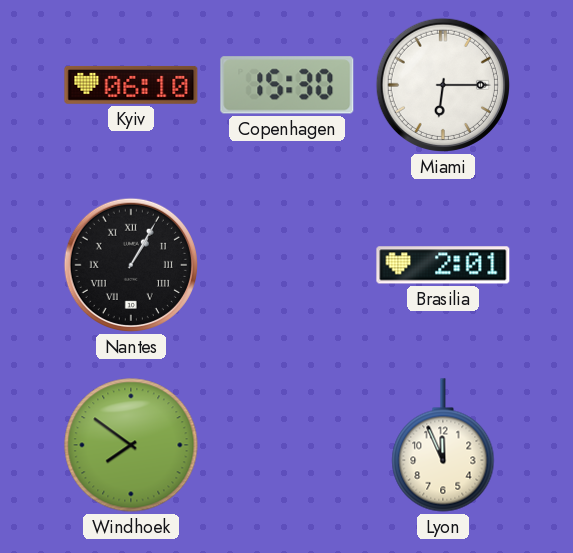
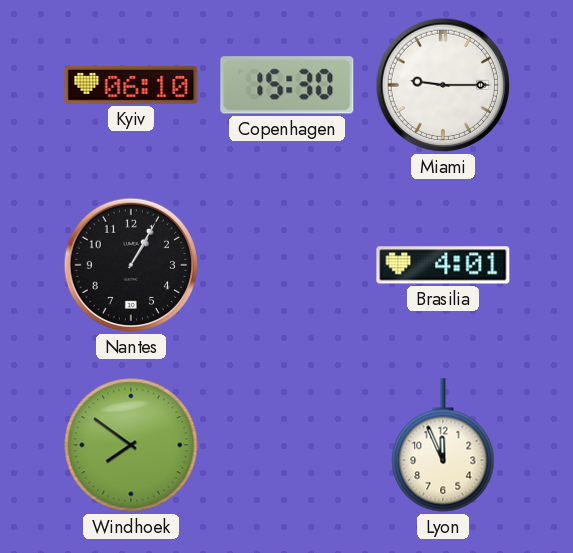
Miami: 6:15 -> 9:15 (443, 85)
Nantes numerals: Roman -> Arabic (131, 265)
Brasilia: 2:01 -> 4:01 (443, 265)
